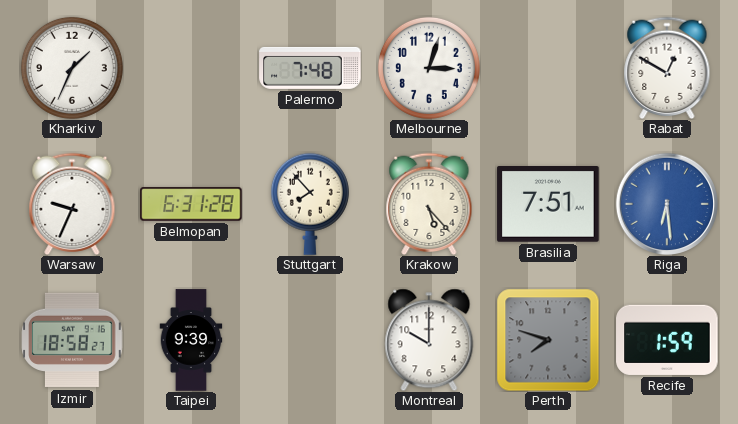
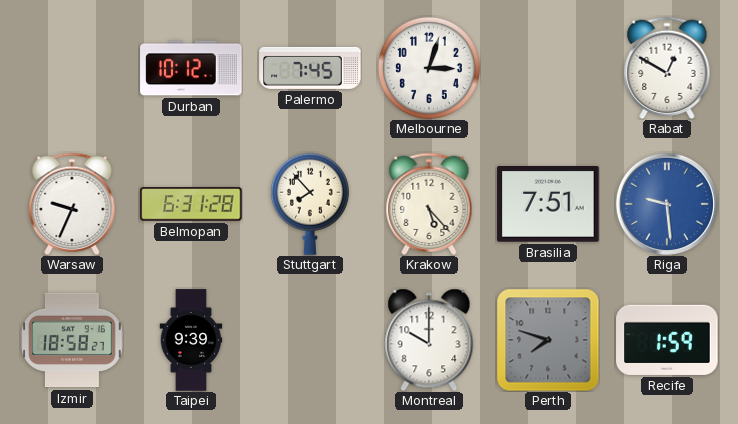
Kharkiv: 1:34 -> none (72, 68)
Durban: none -> 10:12 (191, 68)
Palermo: 7:48 -> 7:45 (310, 68)
Riga: 6:29 -> 9:29 (666, 203)
